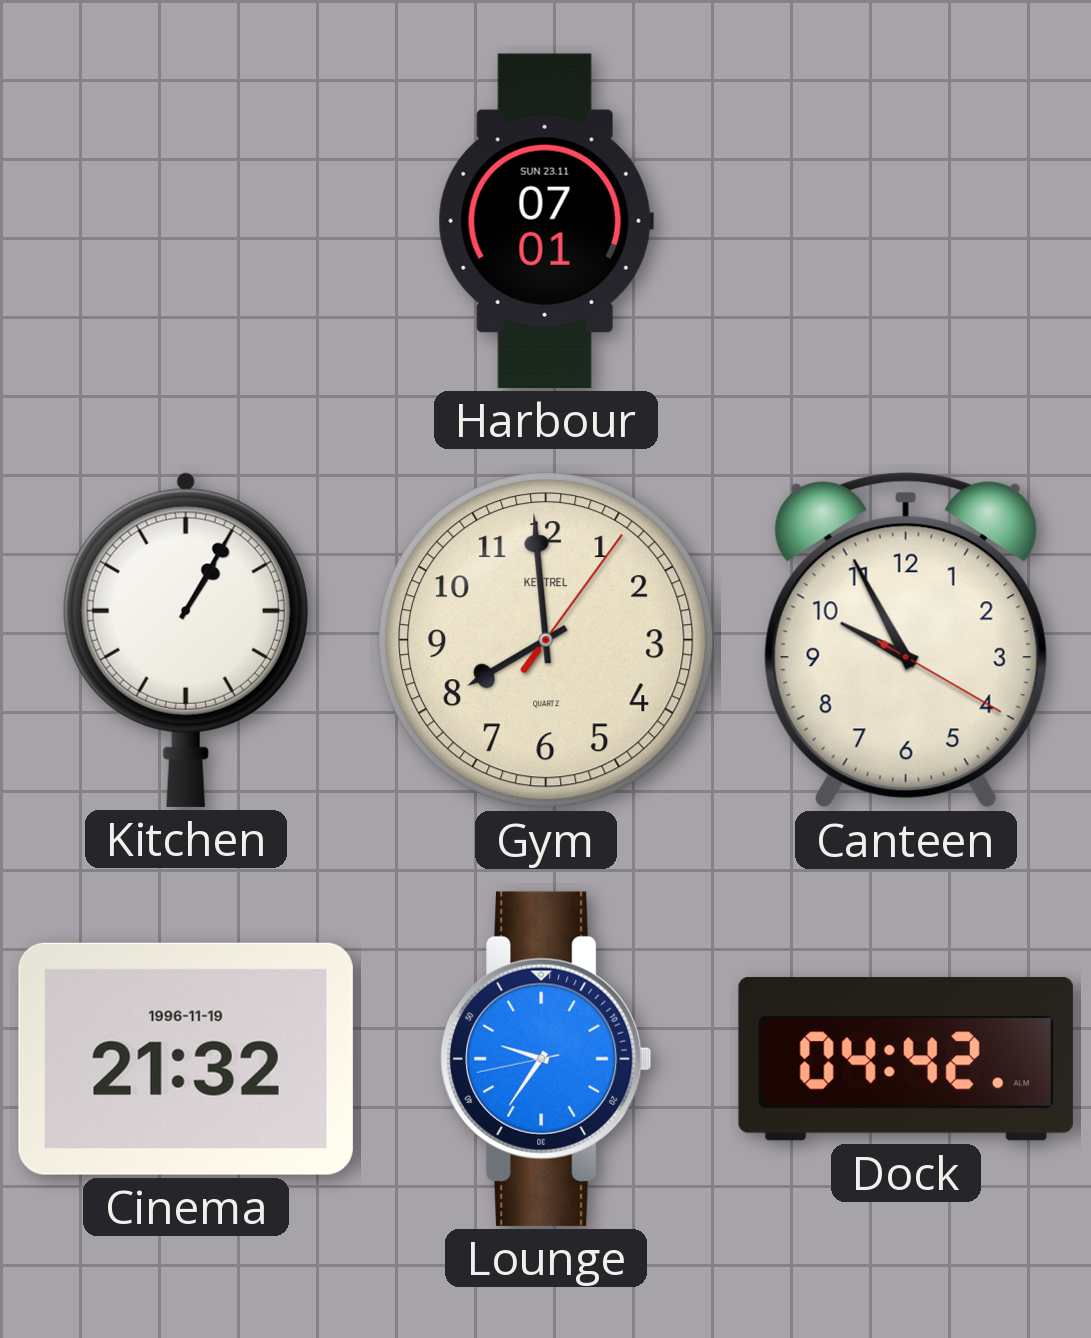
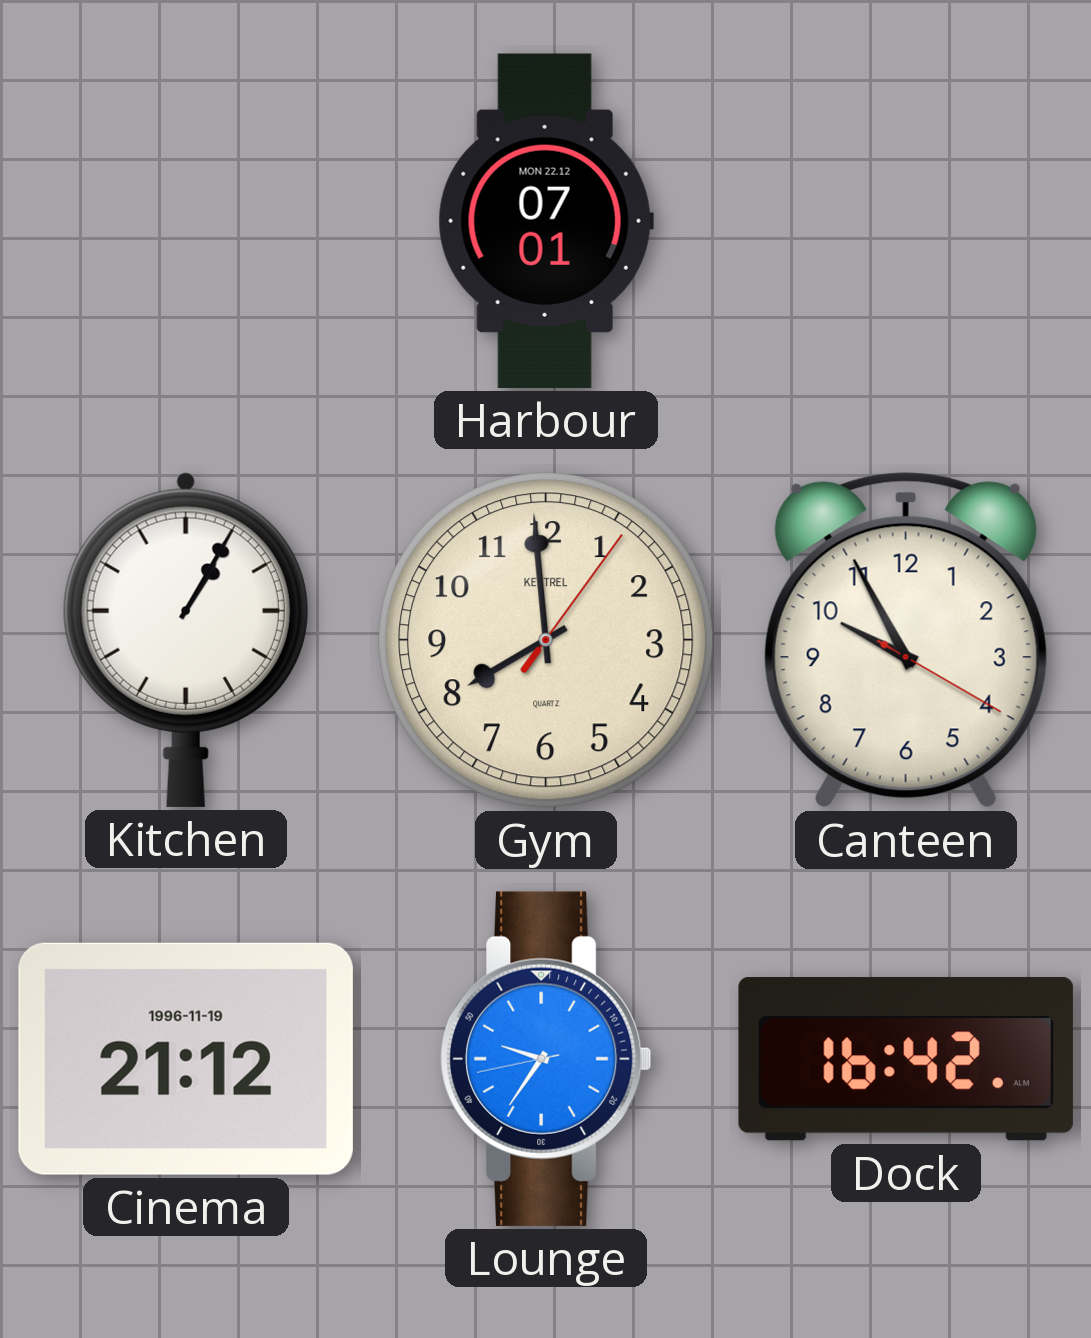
Harbour date: SUN 23.11 -> MON 22.12 (546, 221)
Cinema: 21:32 -> 21:12 (186, 1059)
Dock: 04:42 -> 16:42 (906, 1059)
